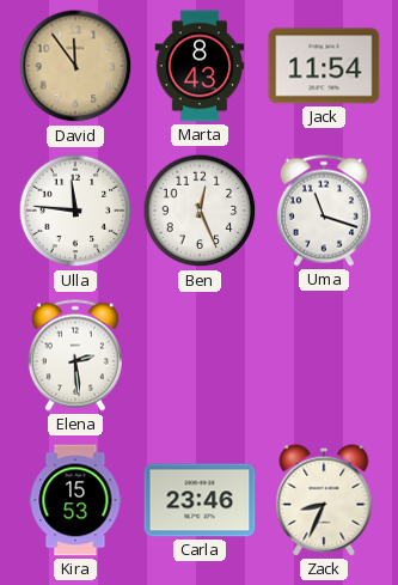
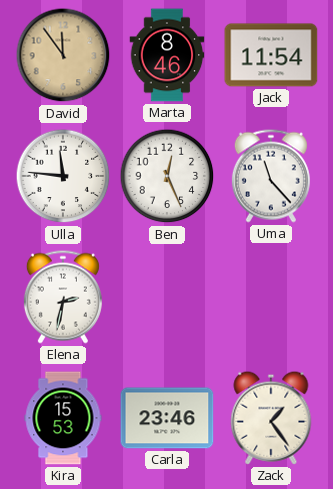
Marta: 8:43 -> 8:46 (167, 55)
Uma: 11:18 -> 11:23 (271, 176)
Elena: 2:29 -> 2:32 (63, 297)
Zack: 8:34 -> 1:24 (271, 418)
